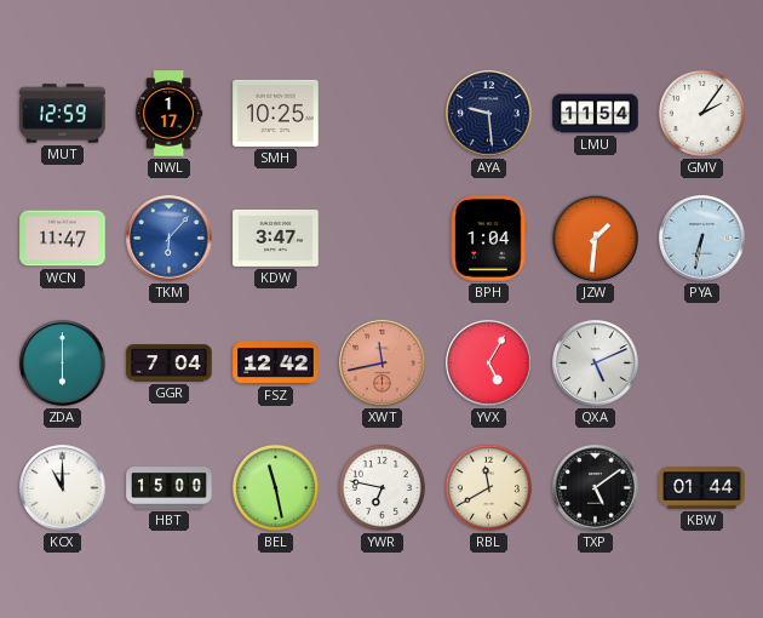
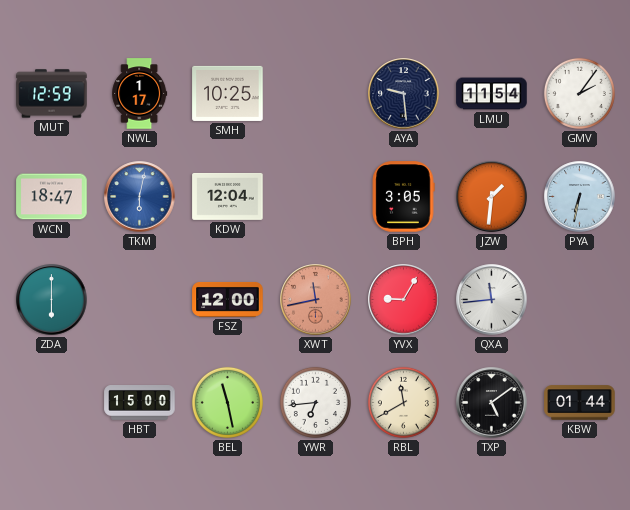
WCN: 11:47 -> 18:47 (52, 197)
TKM: 6:07 -> 6:02 (140, 197)
KDW: 3:47 -> 12:04 (228, 196)
BPH: 1:04 -> 3:05 (403, 197)
GGR: 7:04 -> none (170, 364)
FSZ: 12:42 -> 12:00 (228, 299)
YVX: 5:05 -> 9:05 (404, 300)
QXA: 5:11 -> 11:44 (492, 300)
KCX: 11:00 -> none (63, 488)
YWR: 6:47 -> 6:44 (315, 402)
